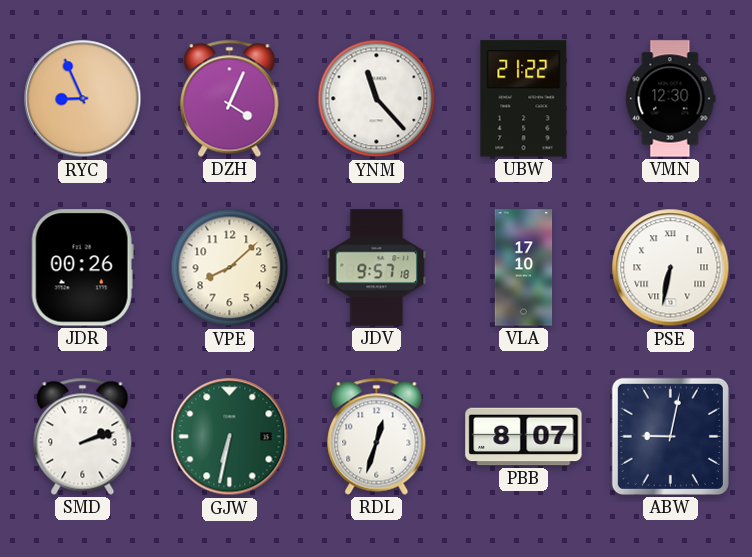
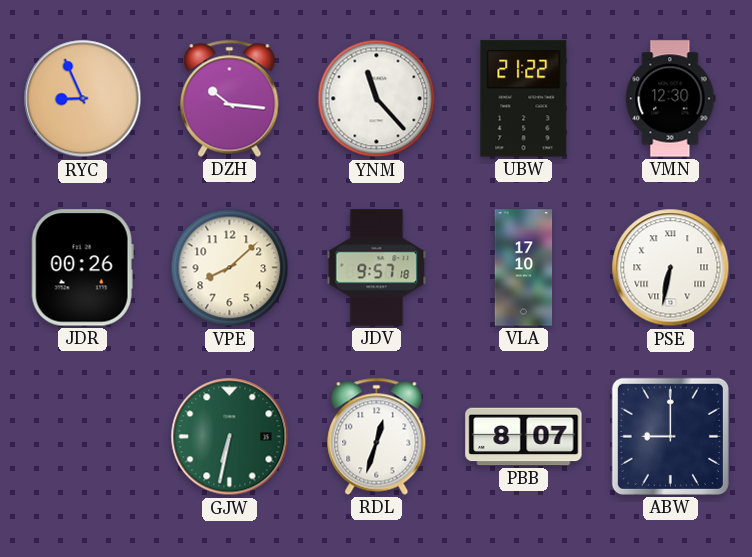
DZH: 4:04 -> 10:16 (230, 98)
SMD: 2:12 -> none (83, 436)
ABW: 9:02 -> 9:00 (670, 436)
